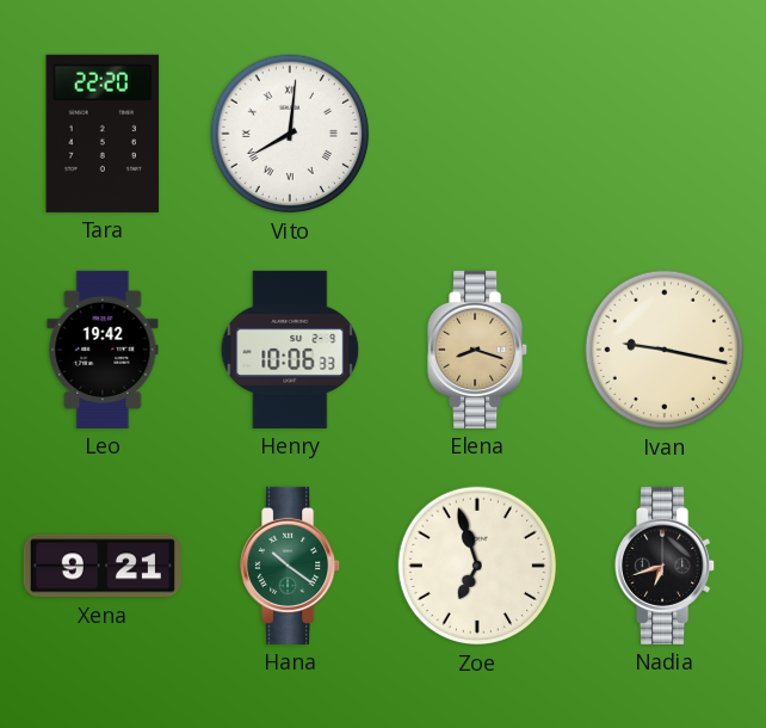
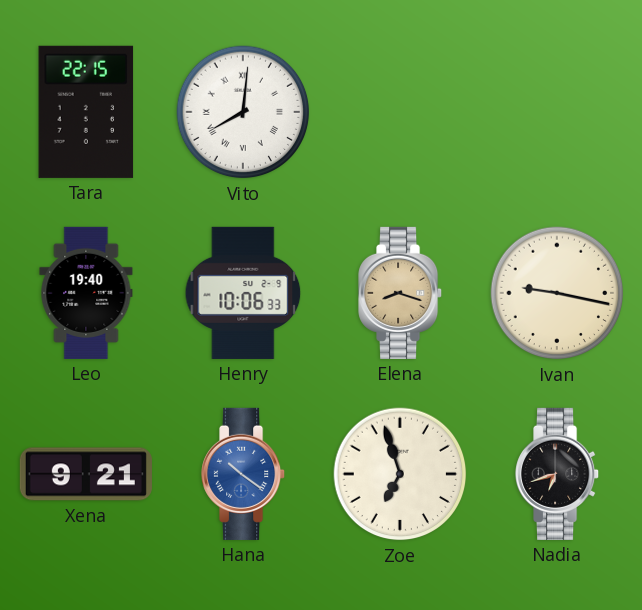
Tara: 22:20 -> 22:15 (86, 112)
Leo: 19:42 -> 19:40 (86, 293)
Hana dial: green -> blue (244, 474)
